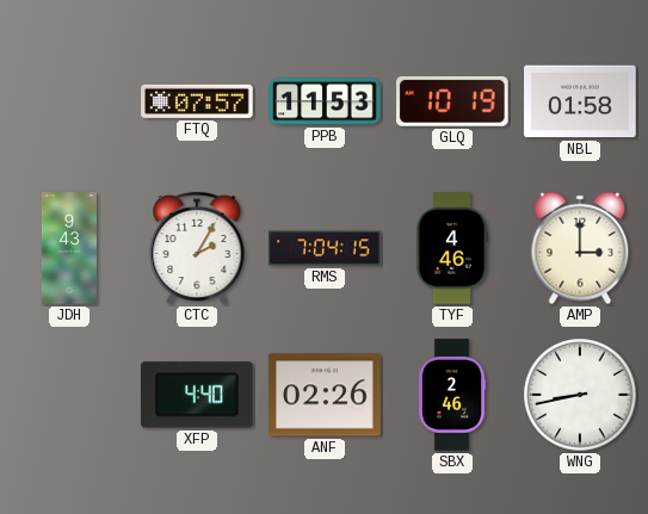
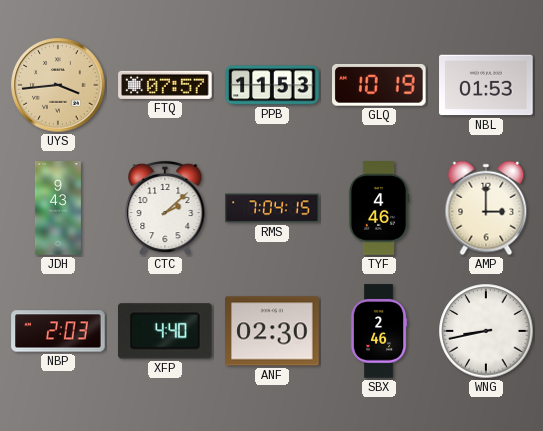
UYS: none -> 3:44 (58, 85)
NBL: 01:58 -> 01:53 (486, 85)
CTC: 2:05 -> 2:08 (165, 208)
NBP: none -> 2:03 (58, 331)
ANF: 02:26 -> 02:30 (272, 331)
